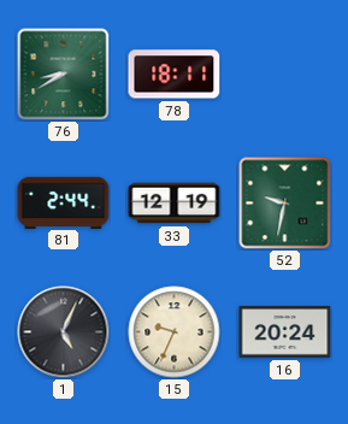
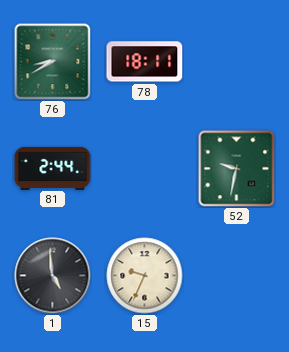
33: 12:19 -> none (175, 204)
1: 5:04 -> 4:59 (53, 276)
16: 20:24 -> none (285, 332)
